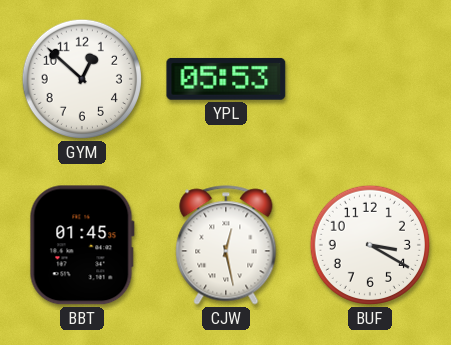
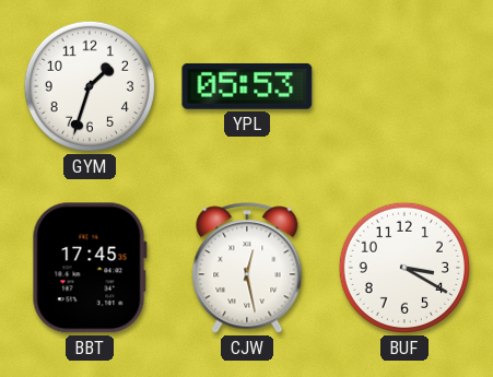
GYM: 12:52 -> 1:33 (90, 86)
BBT: 01:45 -> 17:45 (90, 268)
